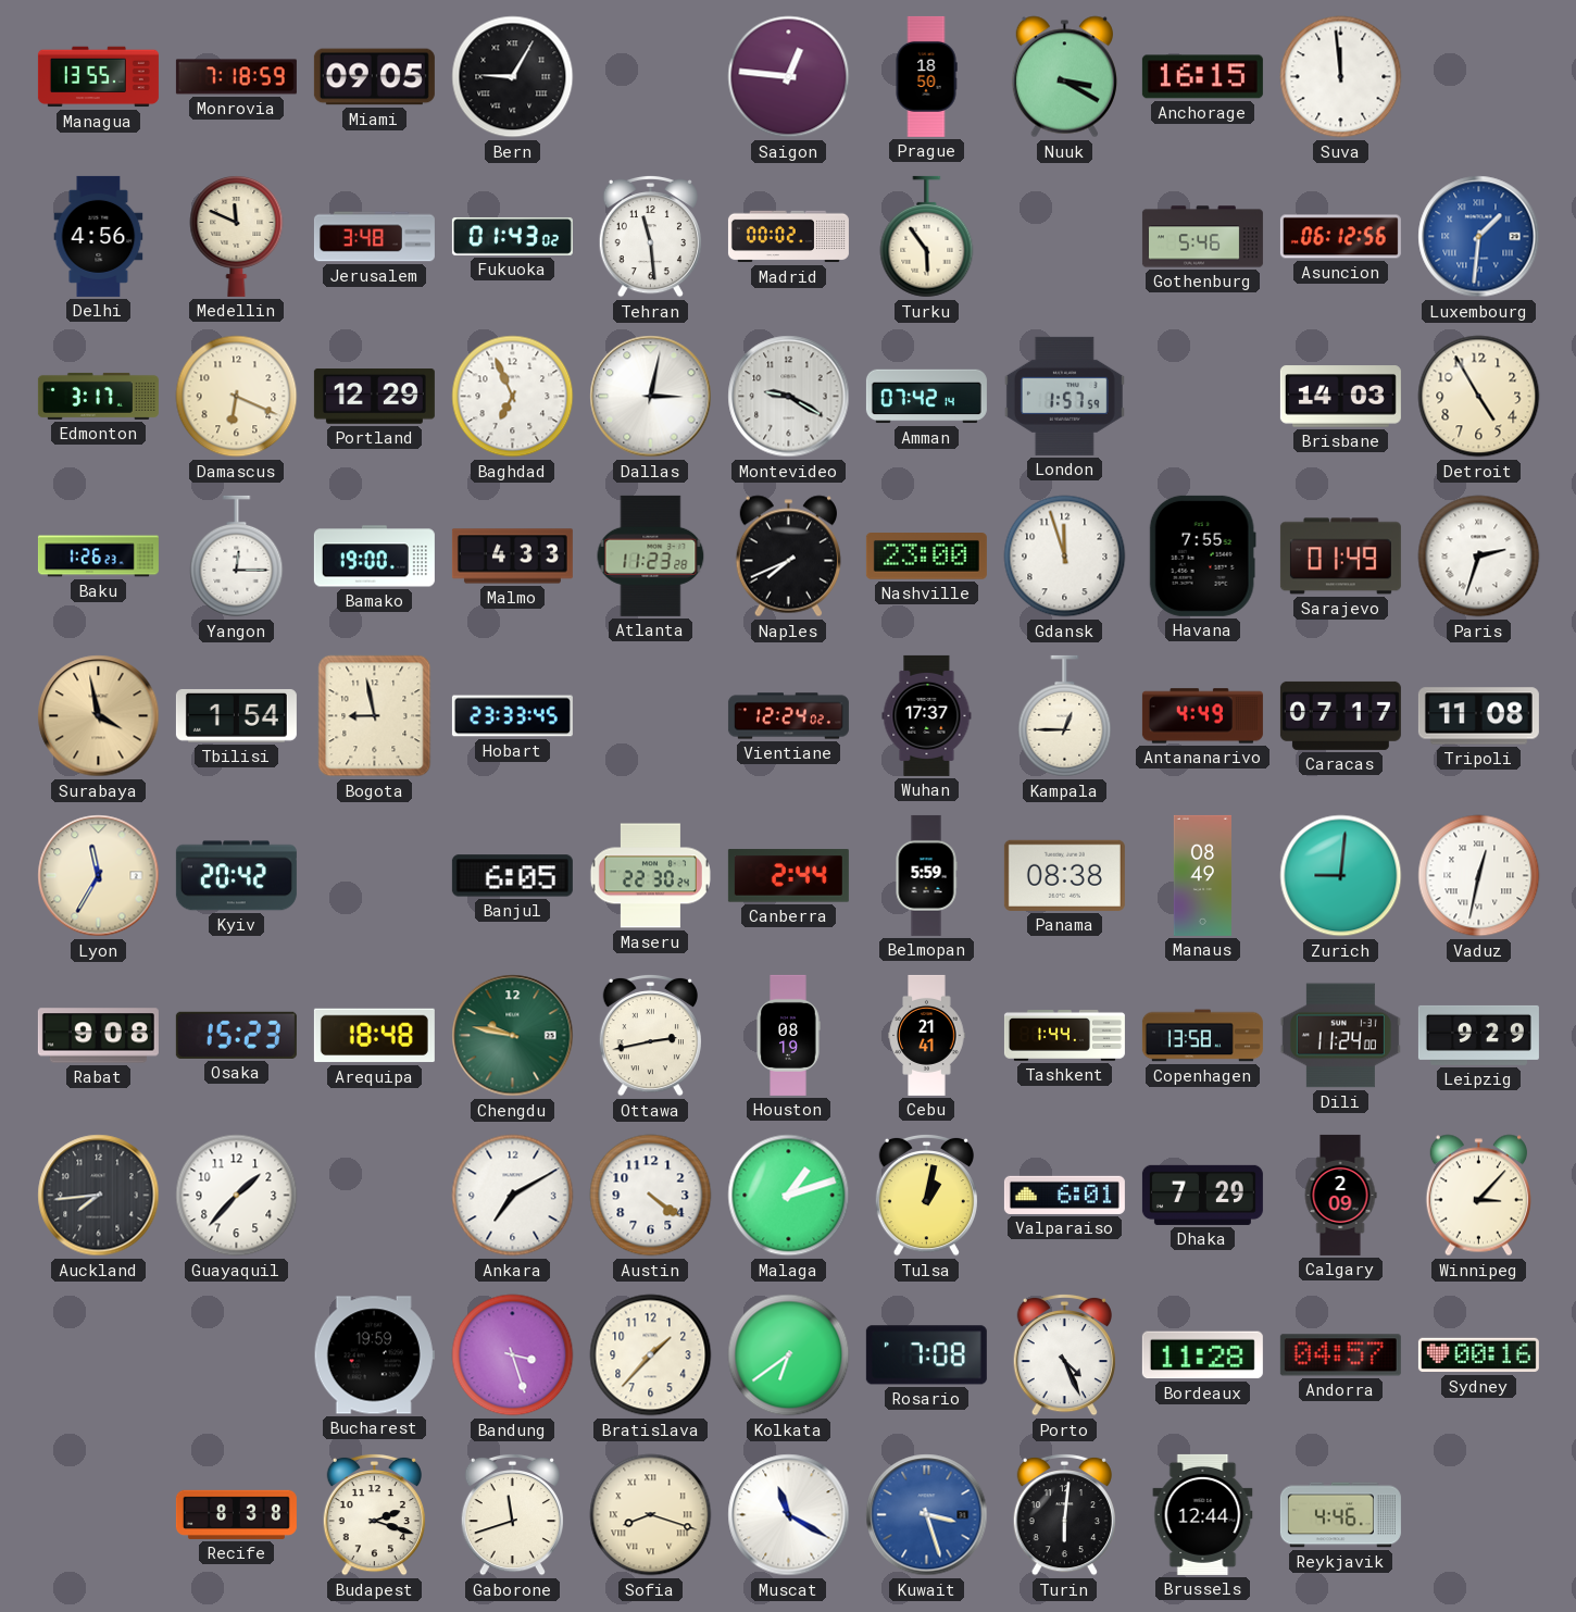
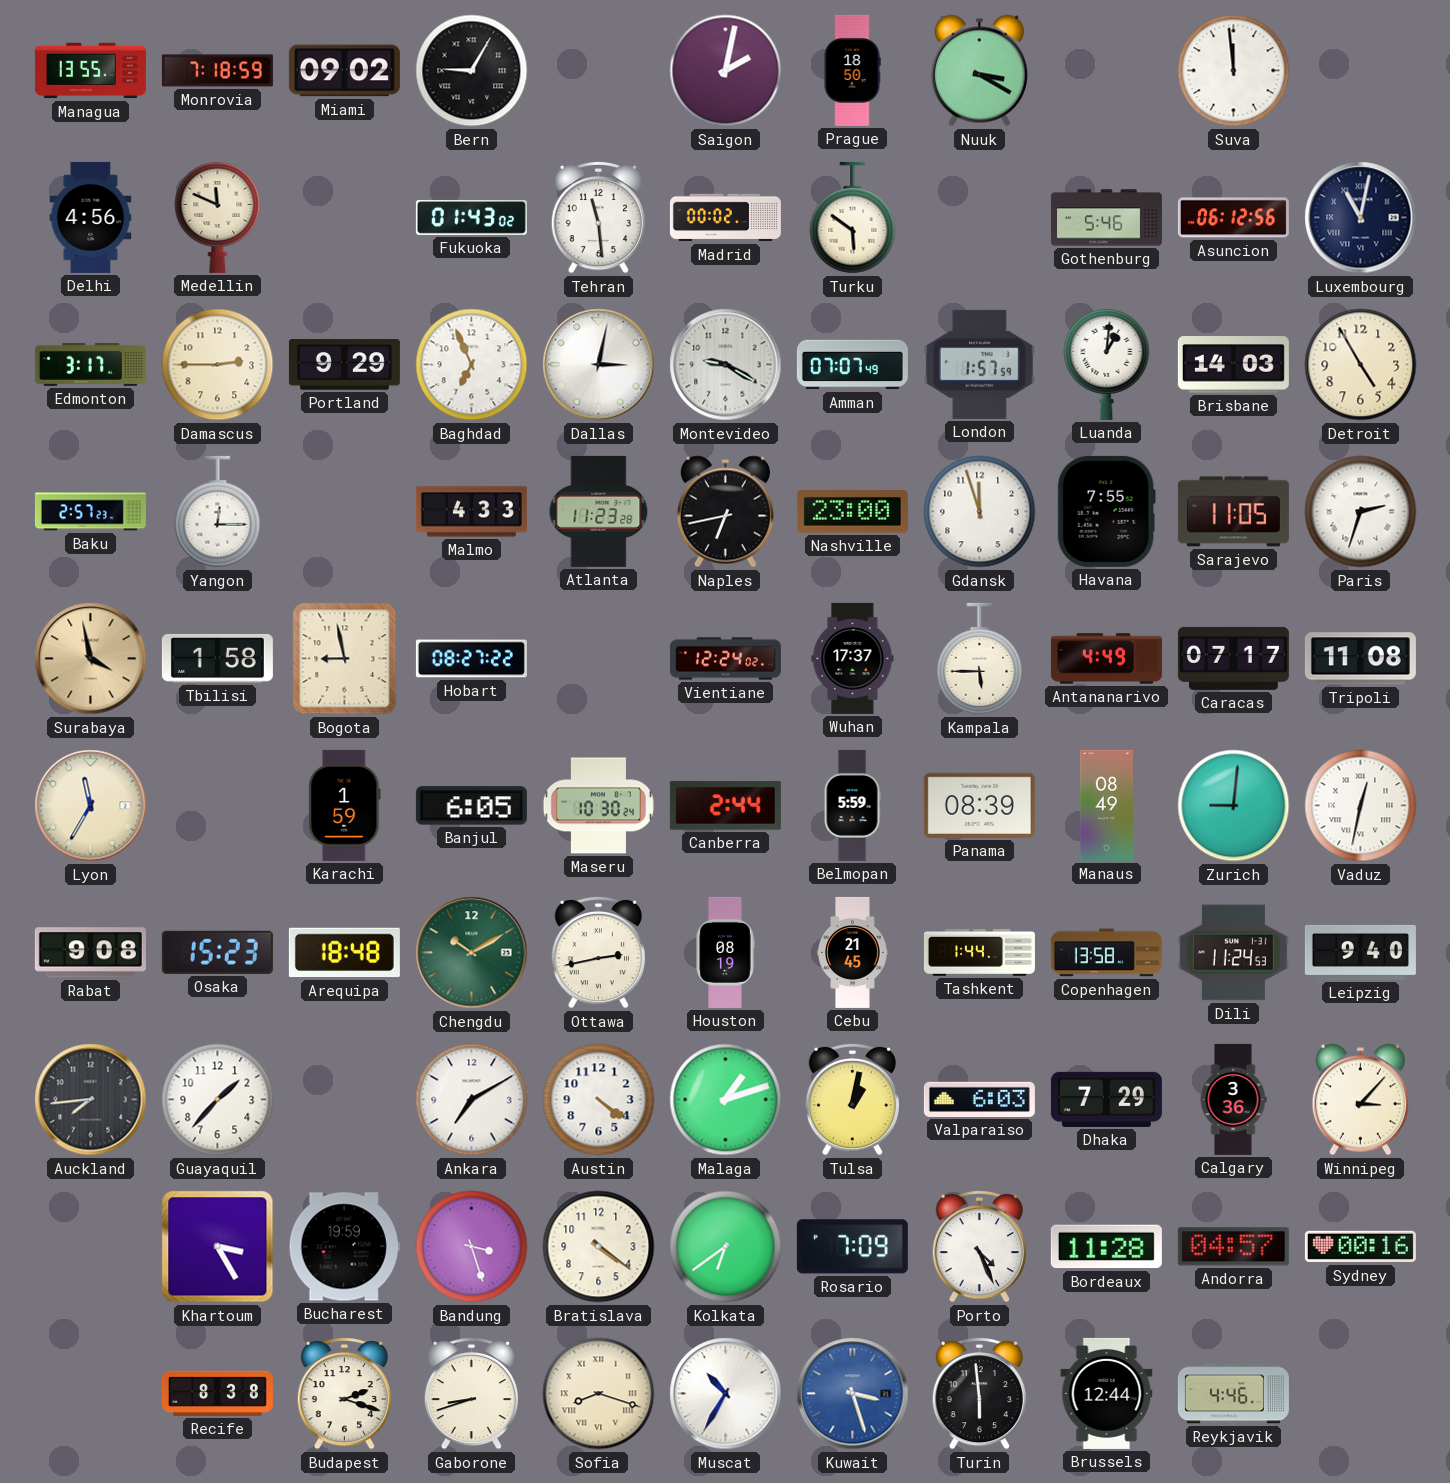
Miami: 09:05 -> 09:02 (344, 71)
Saigon: 12:46 -> 2:02 (726, 71)
Anchorage: 16:15 -> none (1202, 77)
Jerusalem: 3:48 -> none (374, 237)
Turku: 5:54 -> 5:51 (853, 218)
Luxembourg: 1:31 -> 11:02 (1361, 218)
Luxembourg dial: blue -> navy (1361, 218)
Damascus: 6:19 -> 2:45 (218, 365)
Portland: 12:29 -> 9:29 (344, 365)
Amman: 07:42 -> 07:07 (852, 365)
Luanda: none -> 1:01 (1107, 364)
Baku: 1:26 -> 2:57 (90, 512)
Bamako: 19:00 -> none (374, 557)
Naples: 7:41 -> 6:43 (725, 512)
Sarajevo: 01:49 -> 11:05 (1233, 512)
Tbilisi: 1:54 -> 1:58 (217, 658)
Hobart: 23:33 -> 08:27 (471, 659)
Kampala: 12:45 -> 5:45 (980, 659)
Kyiv: 20:42 -> none (236, 876)
Karachi: none -> 1:59 (345, 805)
Maseru: 22:30 -> 10:30 (598, 806)
Panama: 08:38 -> 08:39 (979, 805)
Chengdu: 9:47 -> 10:10 (472, 953)
Cebu: 21:41 -> 21:45 (853, 952)
Dili: 11:24:00 -> 11:24:53 (1233, 953)
Leipzig: 9:29 -> 9:40 (1360, 952)
Valparaiso: 6:01 -> 6:03 (979, 1099)
Calgary: 2:09 -> 3:36 (1233, 1099)
Khartoum: none -> 3:25 (218, 1247)
Bratislava: 1:37 -> 4:21 (599, 1247)
Rosario: 7:08 -> 7:09 (852, 1247)
Gaborone: 11:42 -> 8:42 (471, 1393)
Muscat: 11:20 -> 10:35 (726, 1394)
Turin: 6:01 -> 5:59 (979, 1393)
